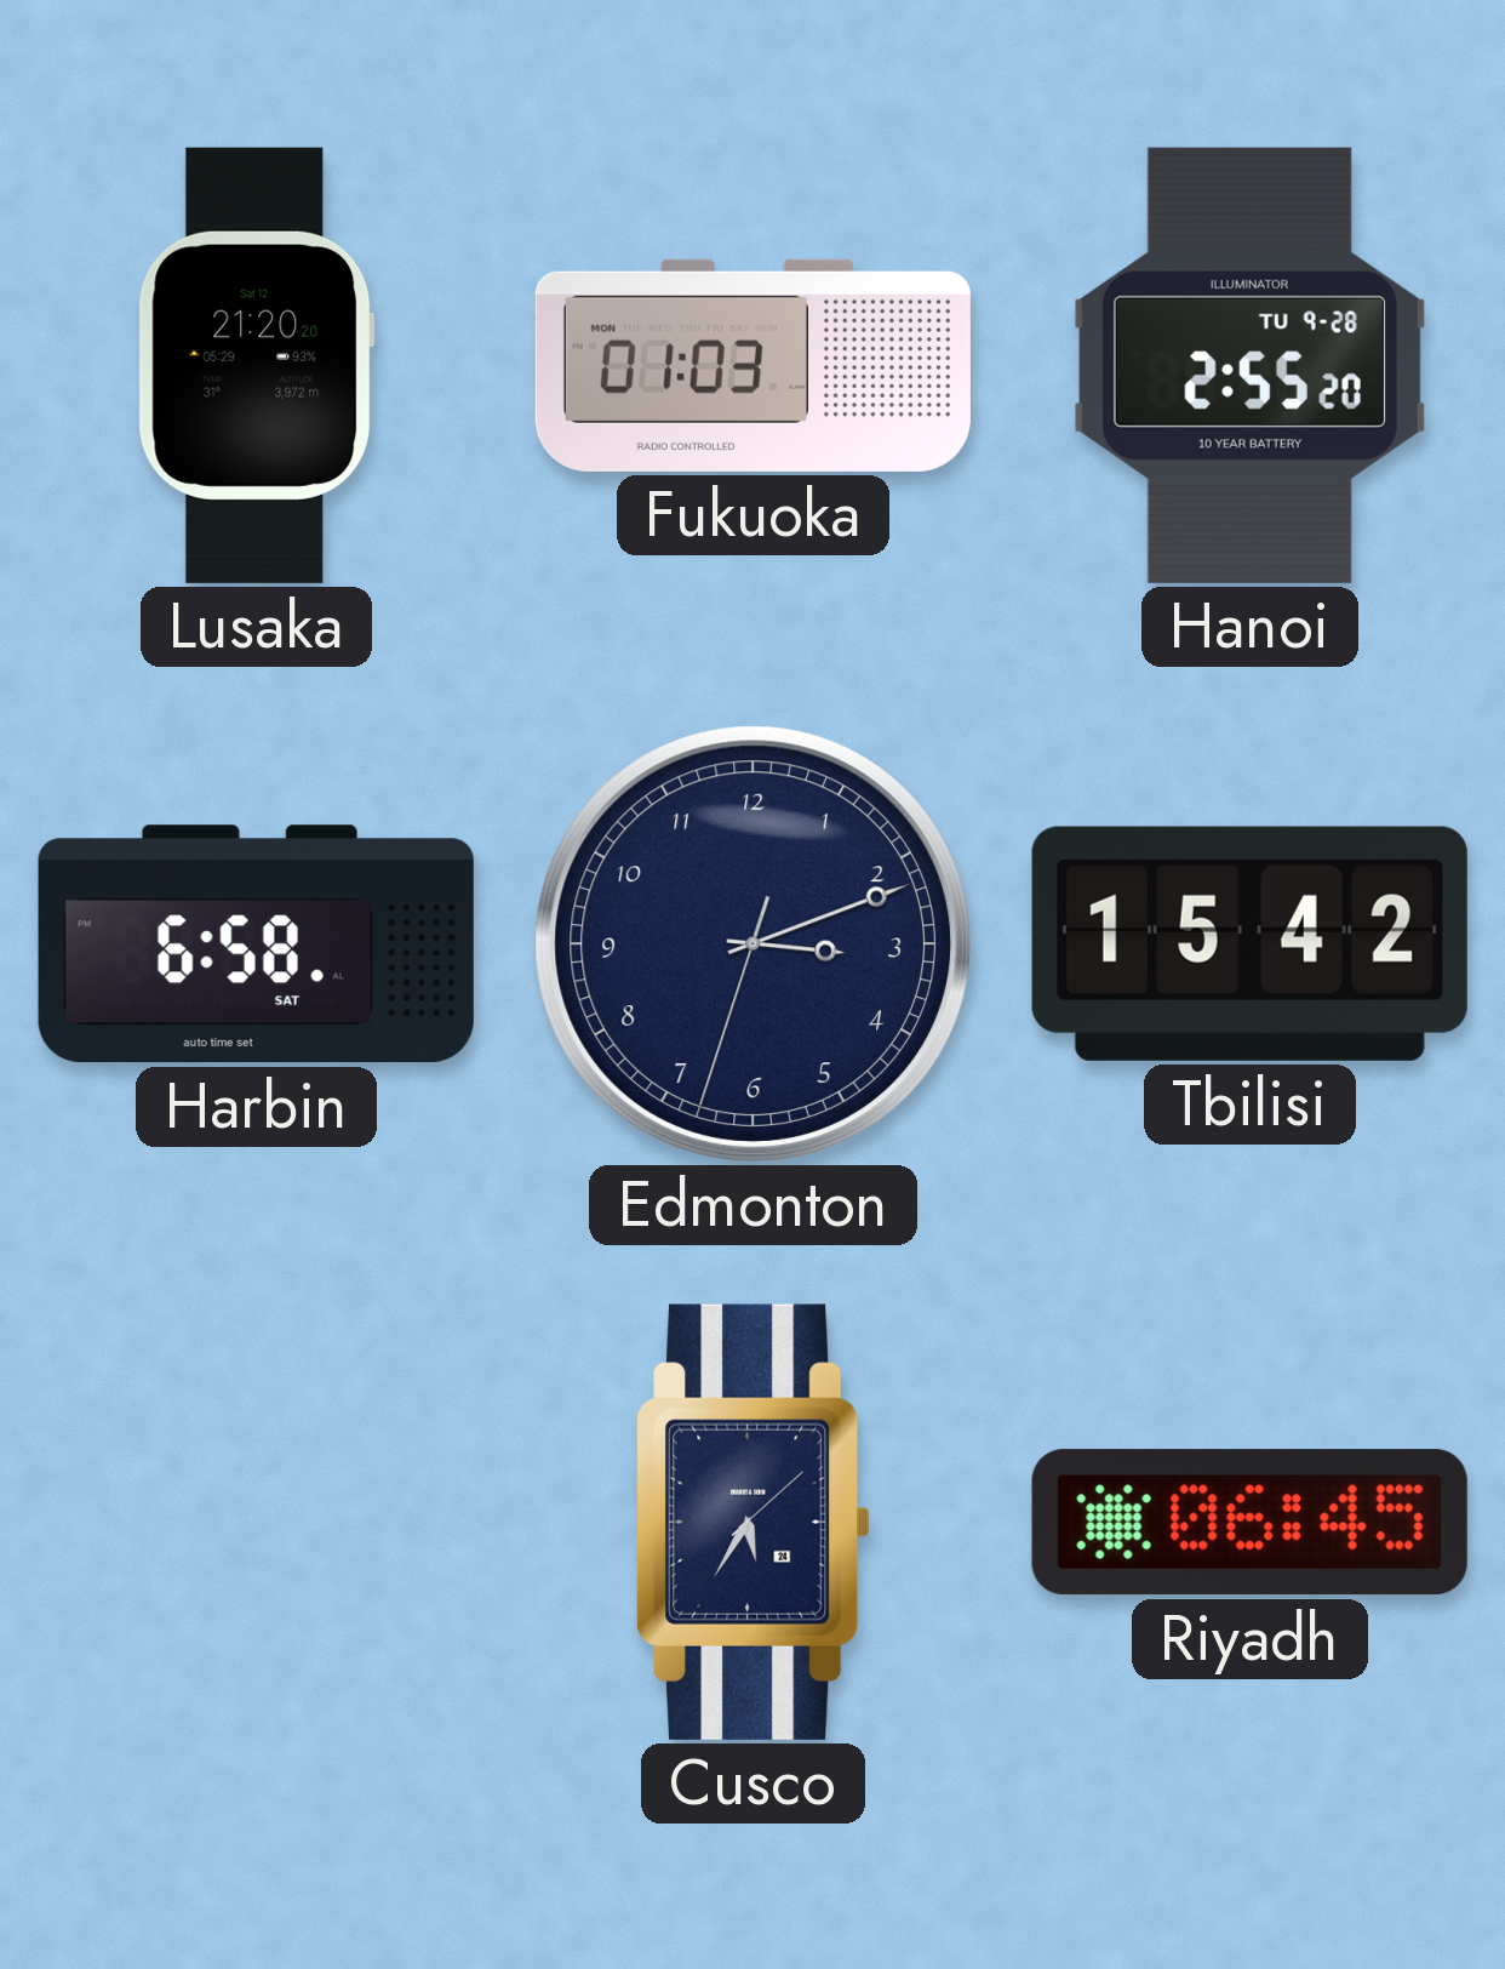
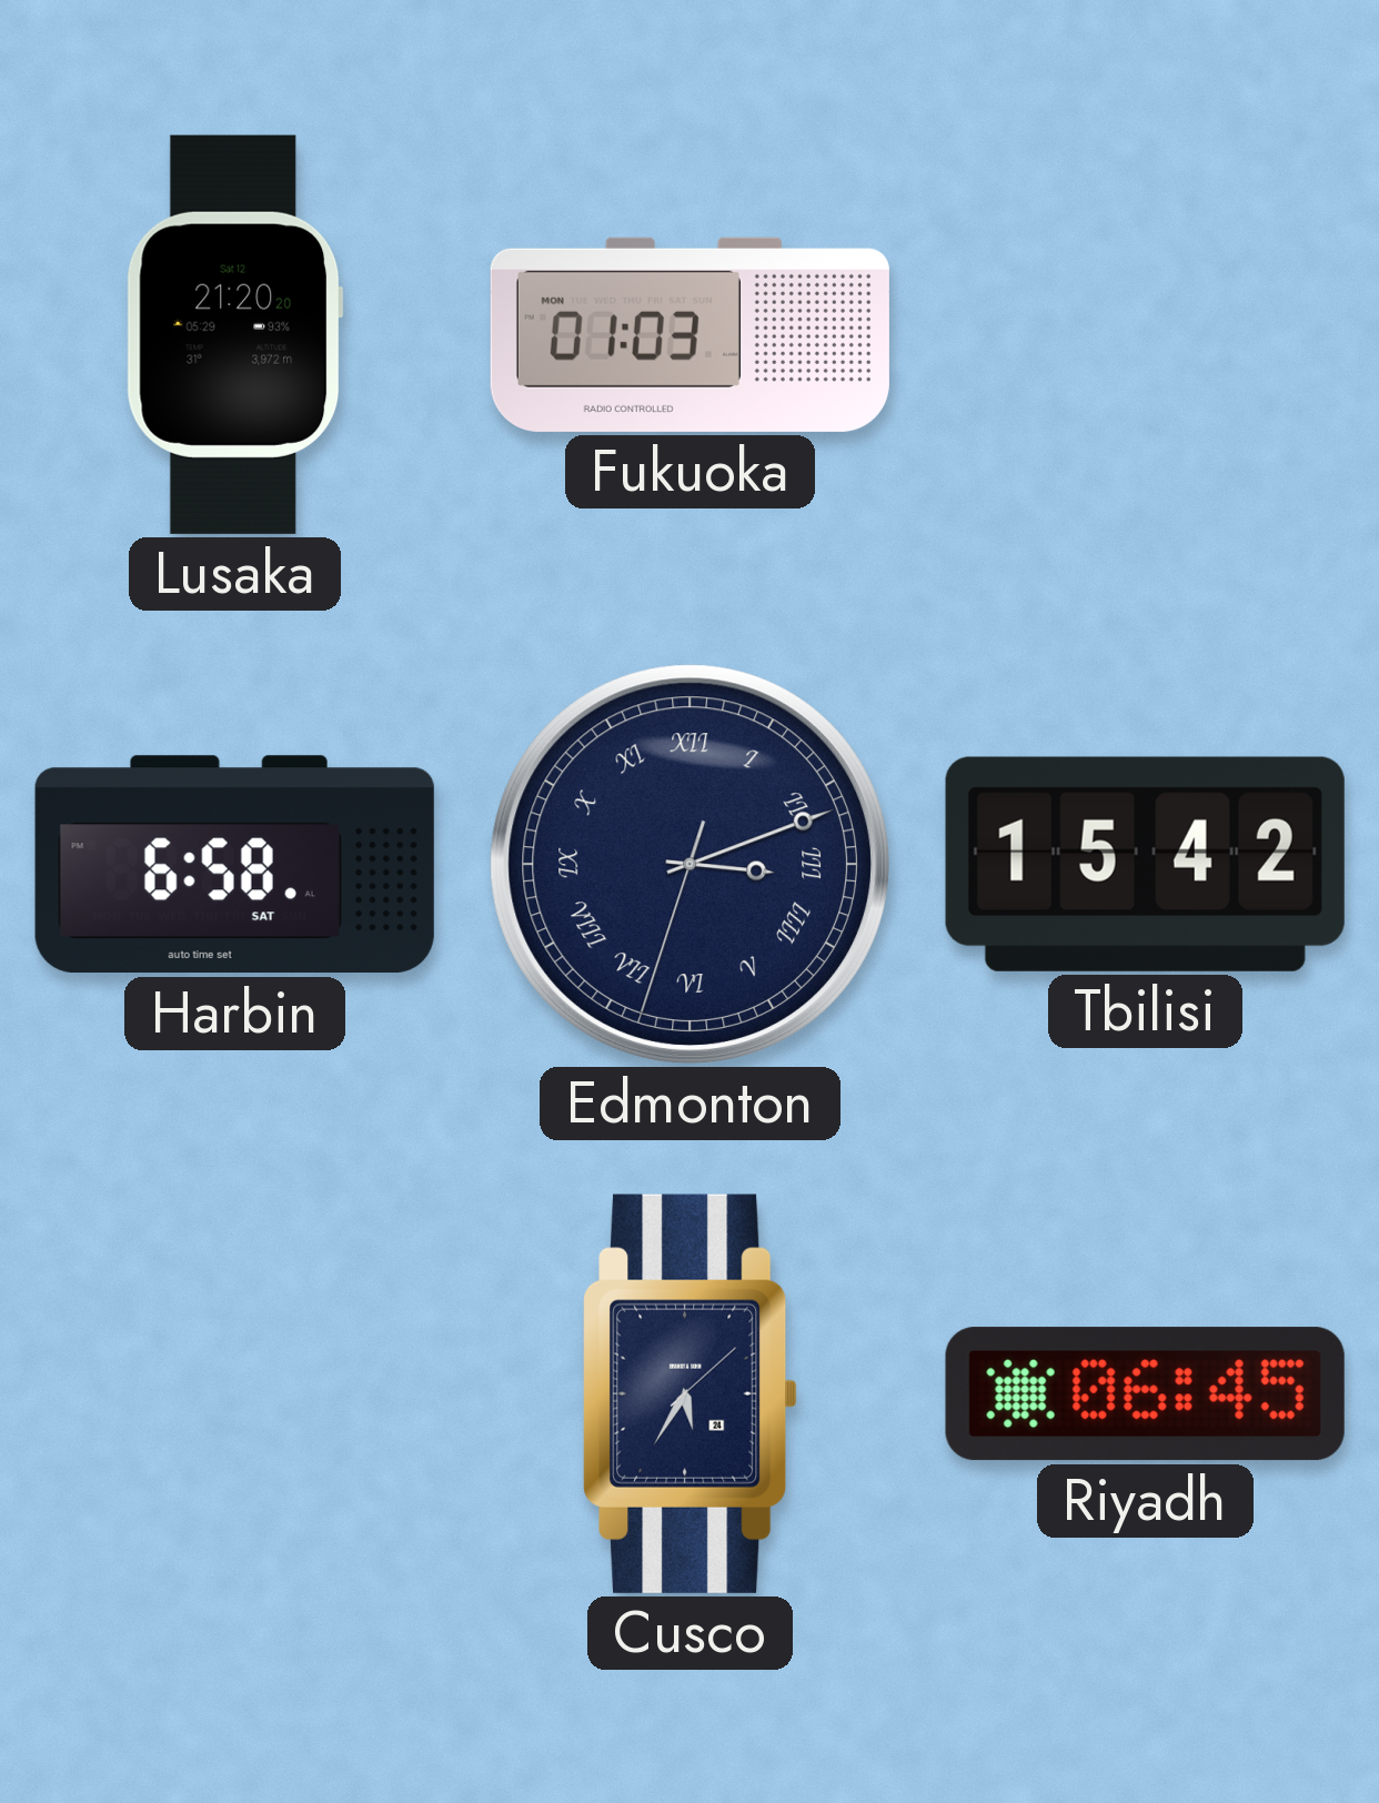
Hanoi: 2:55 -> none (1249, 365)
Edmonton numerals: Arabic -> Roman (689, 864)
